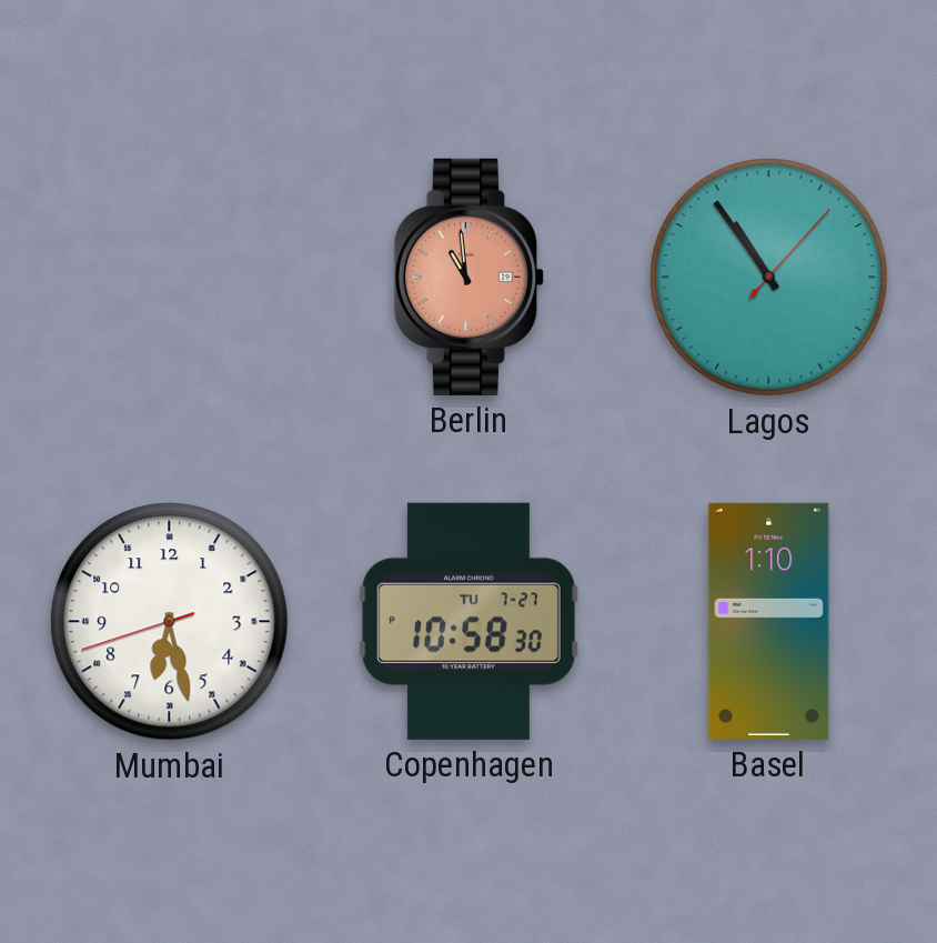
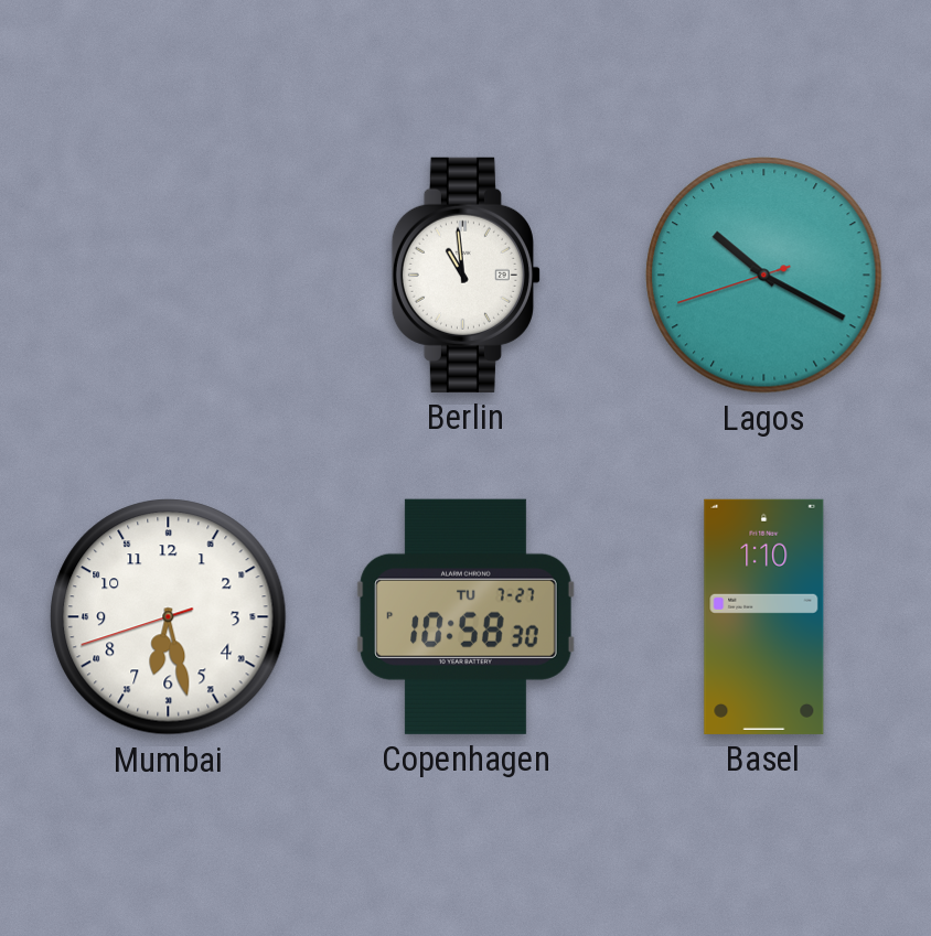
Berlin dial: salmon -> white (465, 275)
Lagos: 10:54 -> 10:19 (764, 276)
